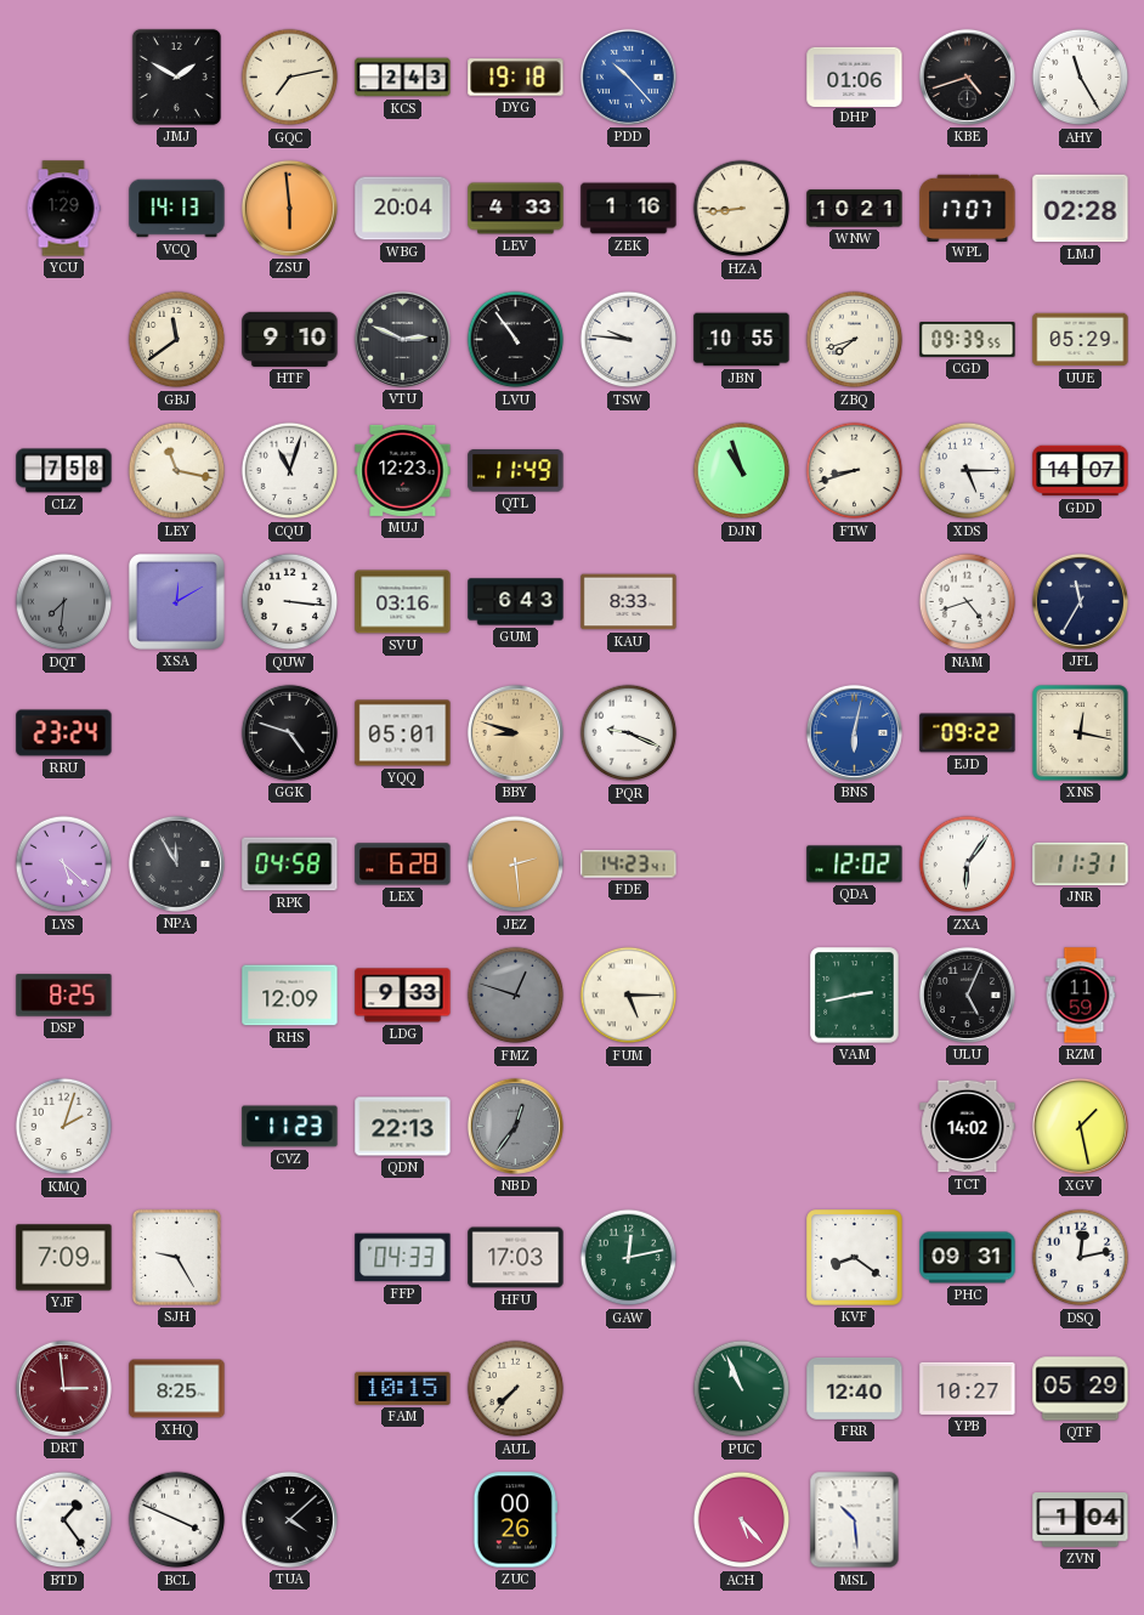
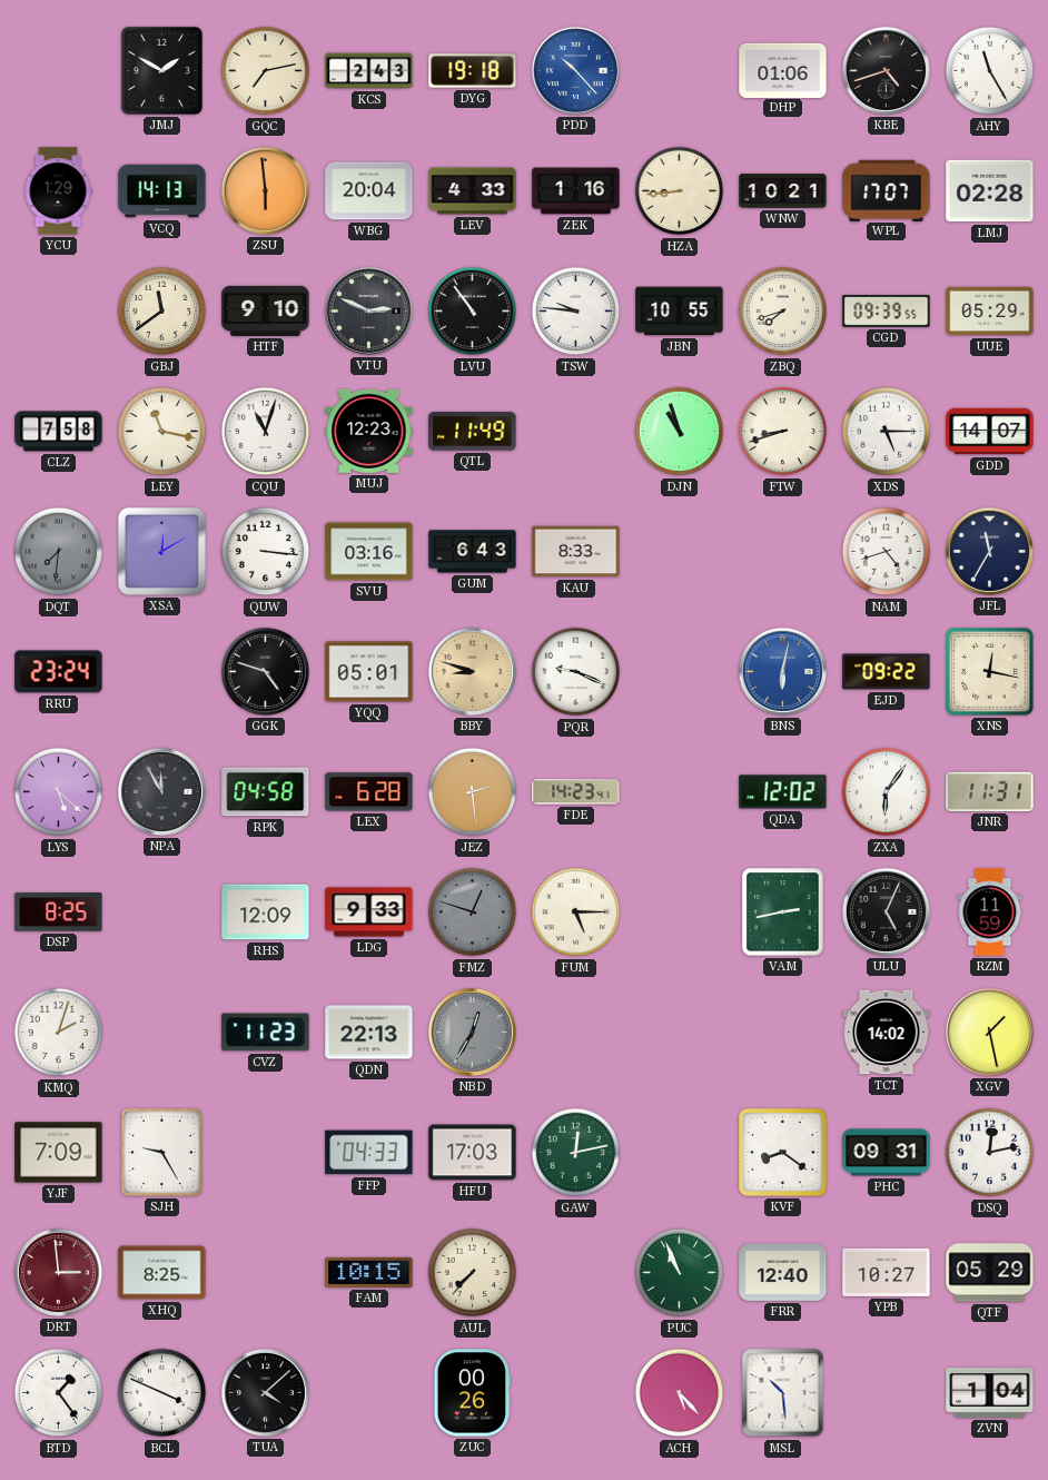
NBD: 12:36 -> 12:35 (472, 1032)
